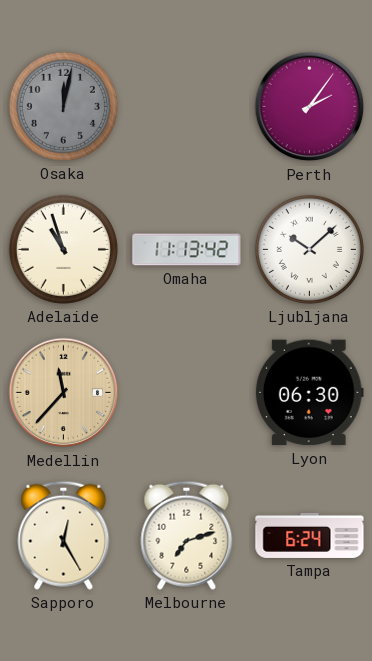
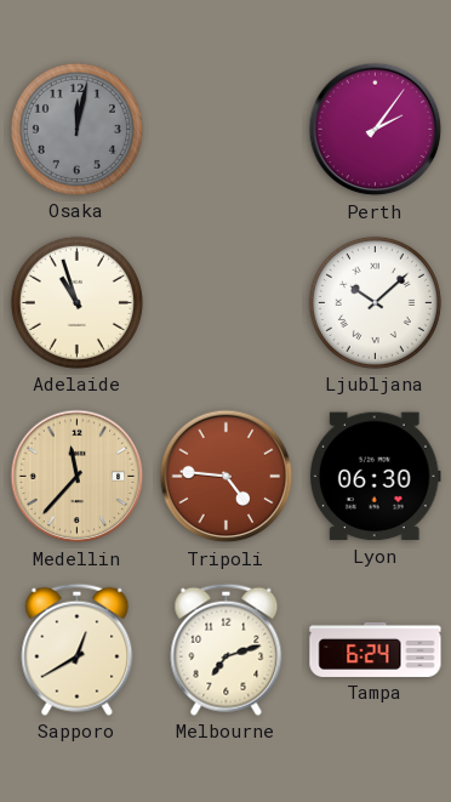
Omaha: 11:13 -> none (187, 250)
Tripoli: none -> 4:46 (227, 477)
Sapporo: 12:25 -> 12:40 (78, 649)
